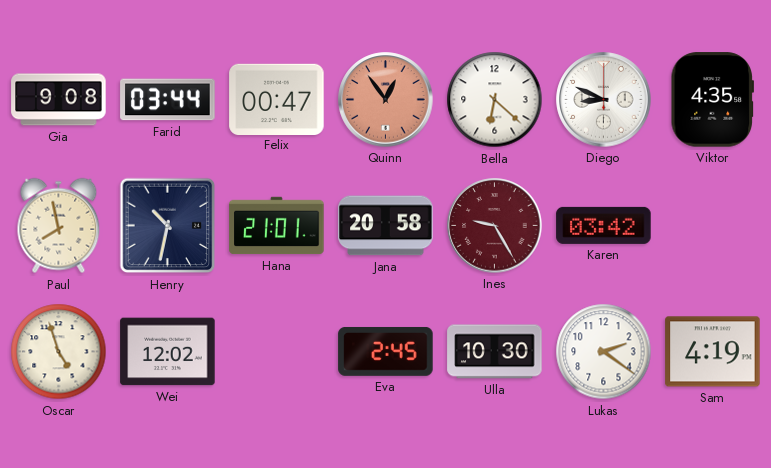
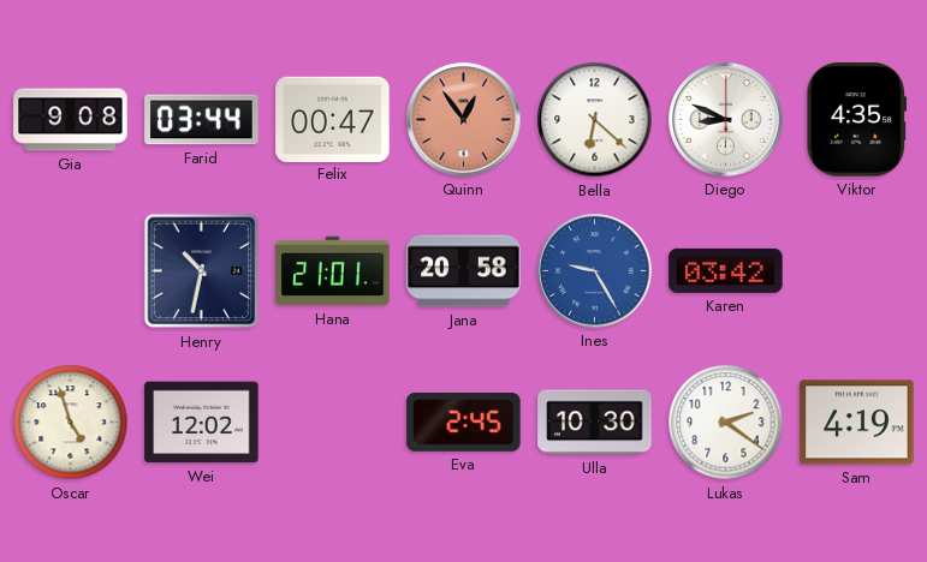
Paul: 7:58 -> none (59, 226)
Ines dial: burgundy -> blue (595, 271)
